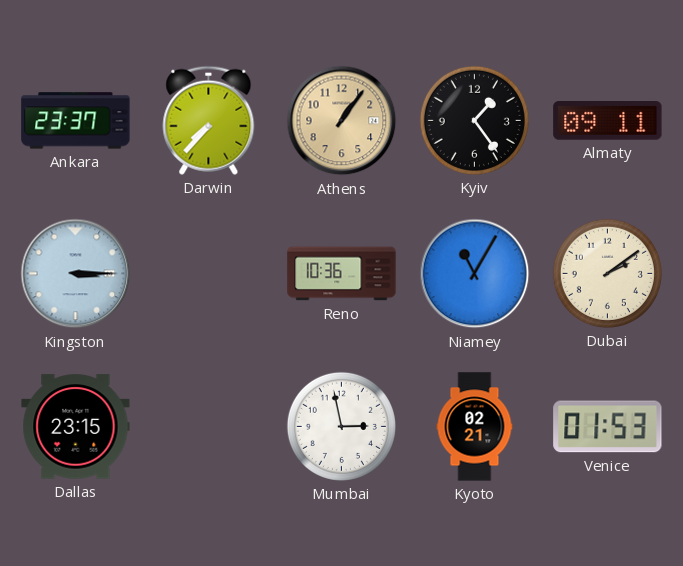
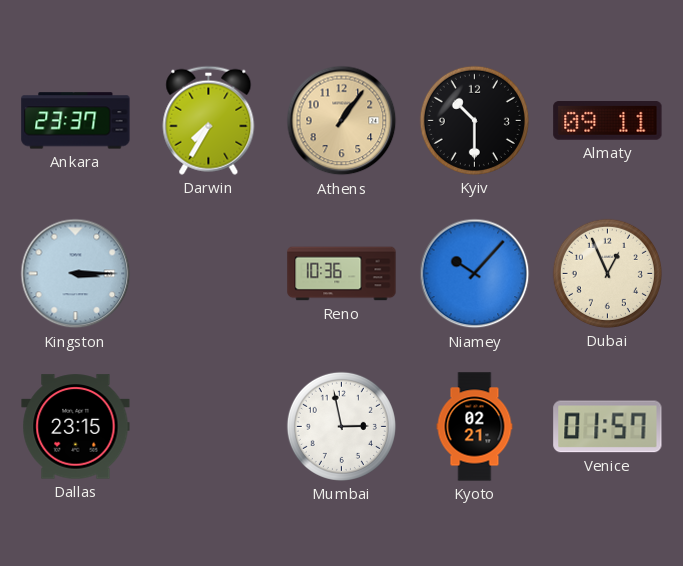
Darwin: 7:37 -> 7:35 (209, 120)
Kyiv: 1:24 -> 10:30 (474, 120)
Niamey: 11:05 -> 10:07 (475, 274)
Dubai: 2:09 -> 12:56 (607, 273)
Venice: 01:53 -> 01:57 (608, 427)
